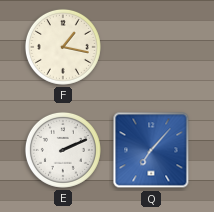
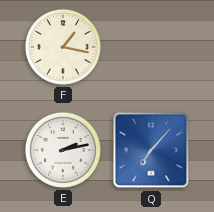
E: 2:11 -> 2:13 (63, 150)
